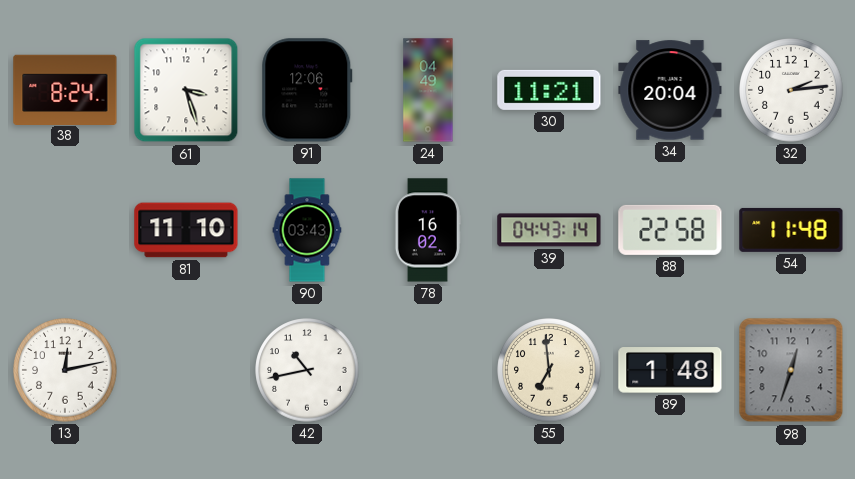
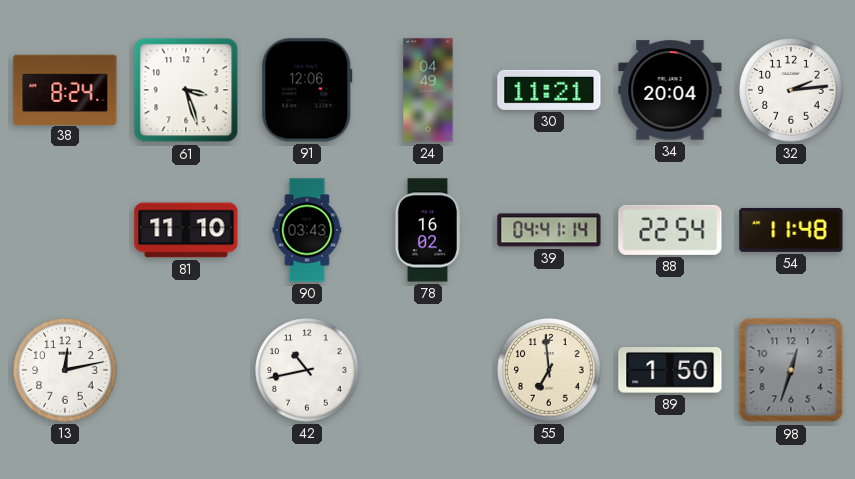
39: 04:43 -> 04:41 (549, 230)
88: 22:58 -> 22:54 (670, 230)
89: 1:48 -> 1:50 (670, 370)
